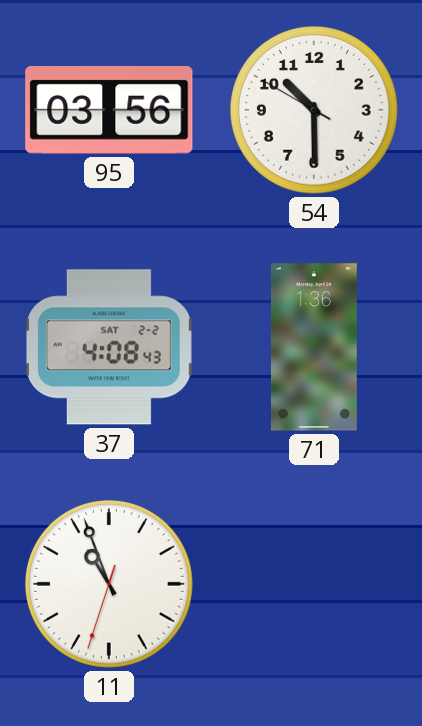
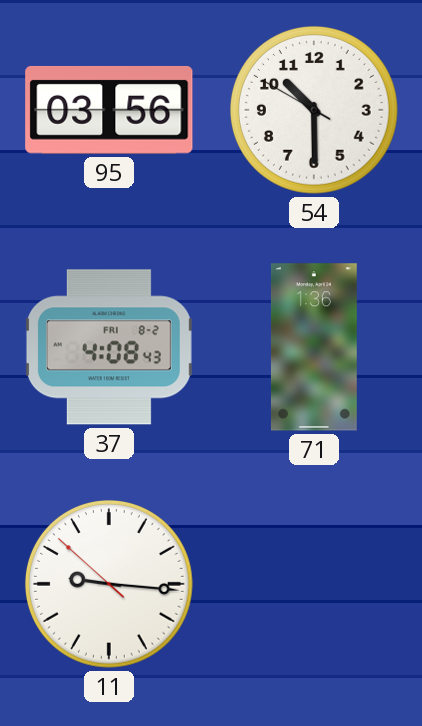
37 date: SAT 2-2 -> FRI 8-2 (109, 347)
11: 10:56 -> 9:15 (109, 584)
